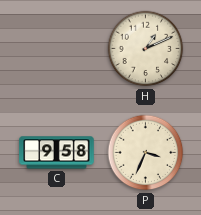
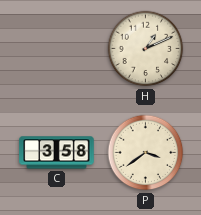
C: 9:58 -> 3:58 (57, 153)
P: 3:34 -> 3:39 (146, 153)
